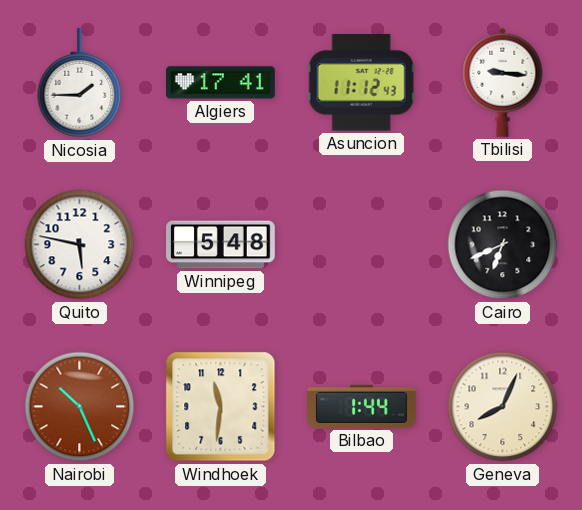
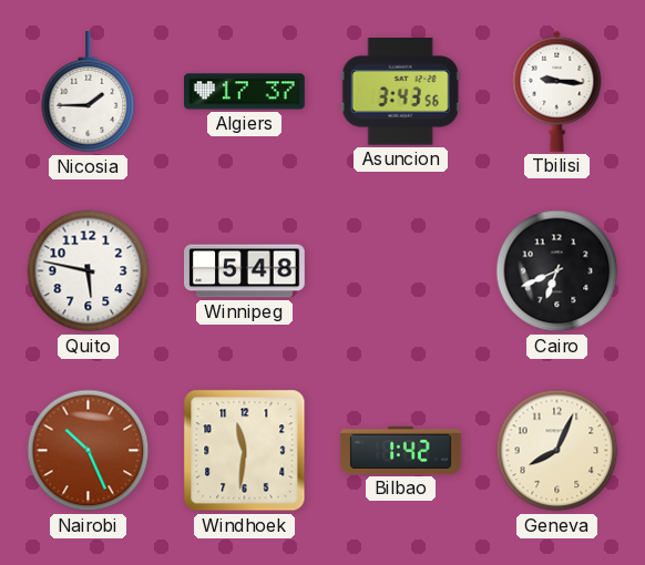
Algiers: 17:41 -> 17:37 (245, 92)
Asuncion: 11:12 -> 3:43 (400, 92)
Bilbao: 1:44 -> 1:42 (401, 450)
